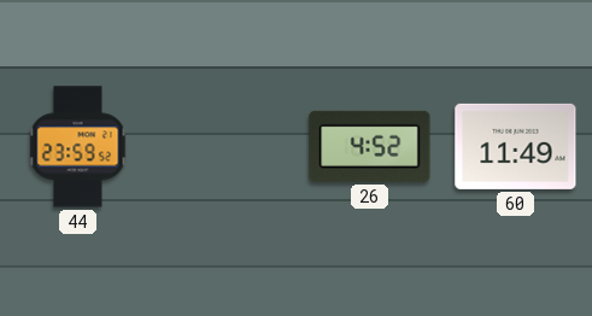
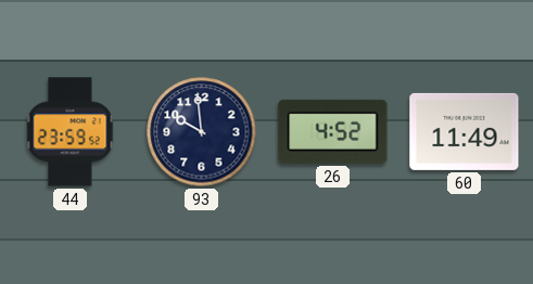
93: none -> 9:59 (202, 132)
